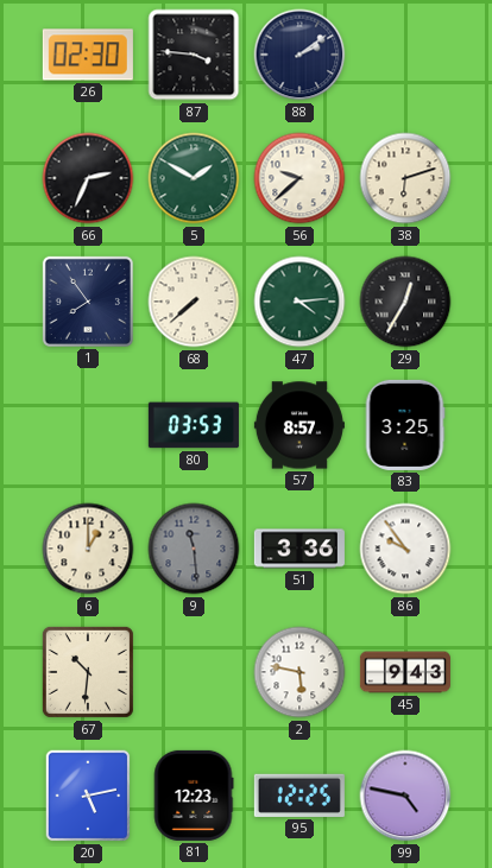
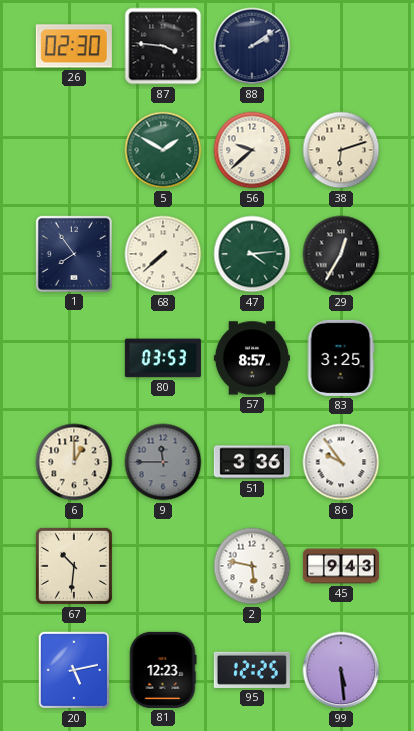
66: 2:34 -> none (88, 178)
9: 11:29 -> 11:45 (163, 462)
99: 4:47 -> 5:29 (341, 670)
